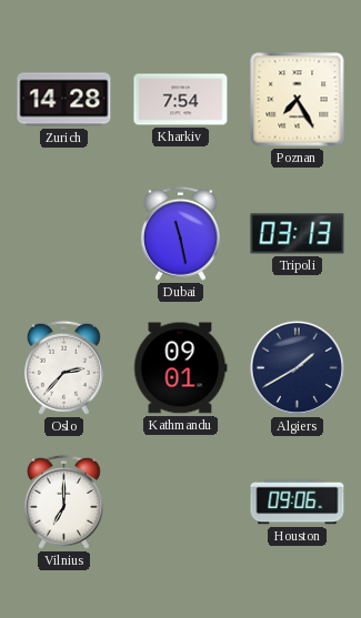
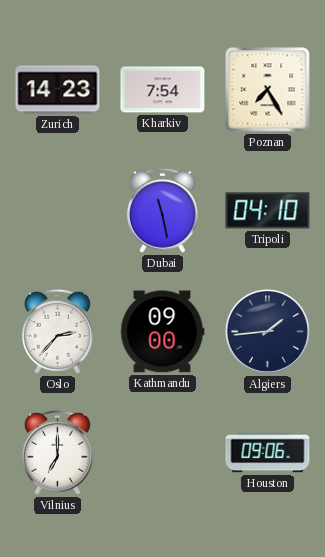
Zurich: 14:28 -> 14:23 (58, 90)
Tripoli: 03:13 -> 04:10 (268, 211)
Kathmandu: 09:01 -> 09:00 (163, 332)
Algiers: 1:40 -> 1:44 (267, 331)
